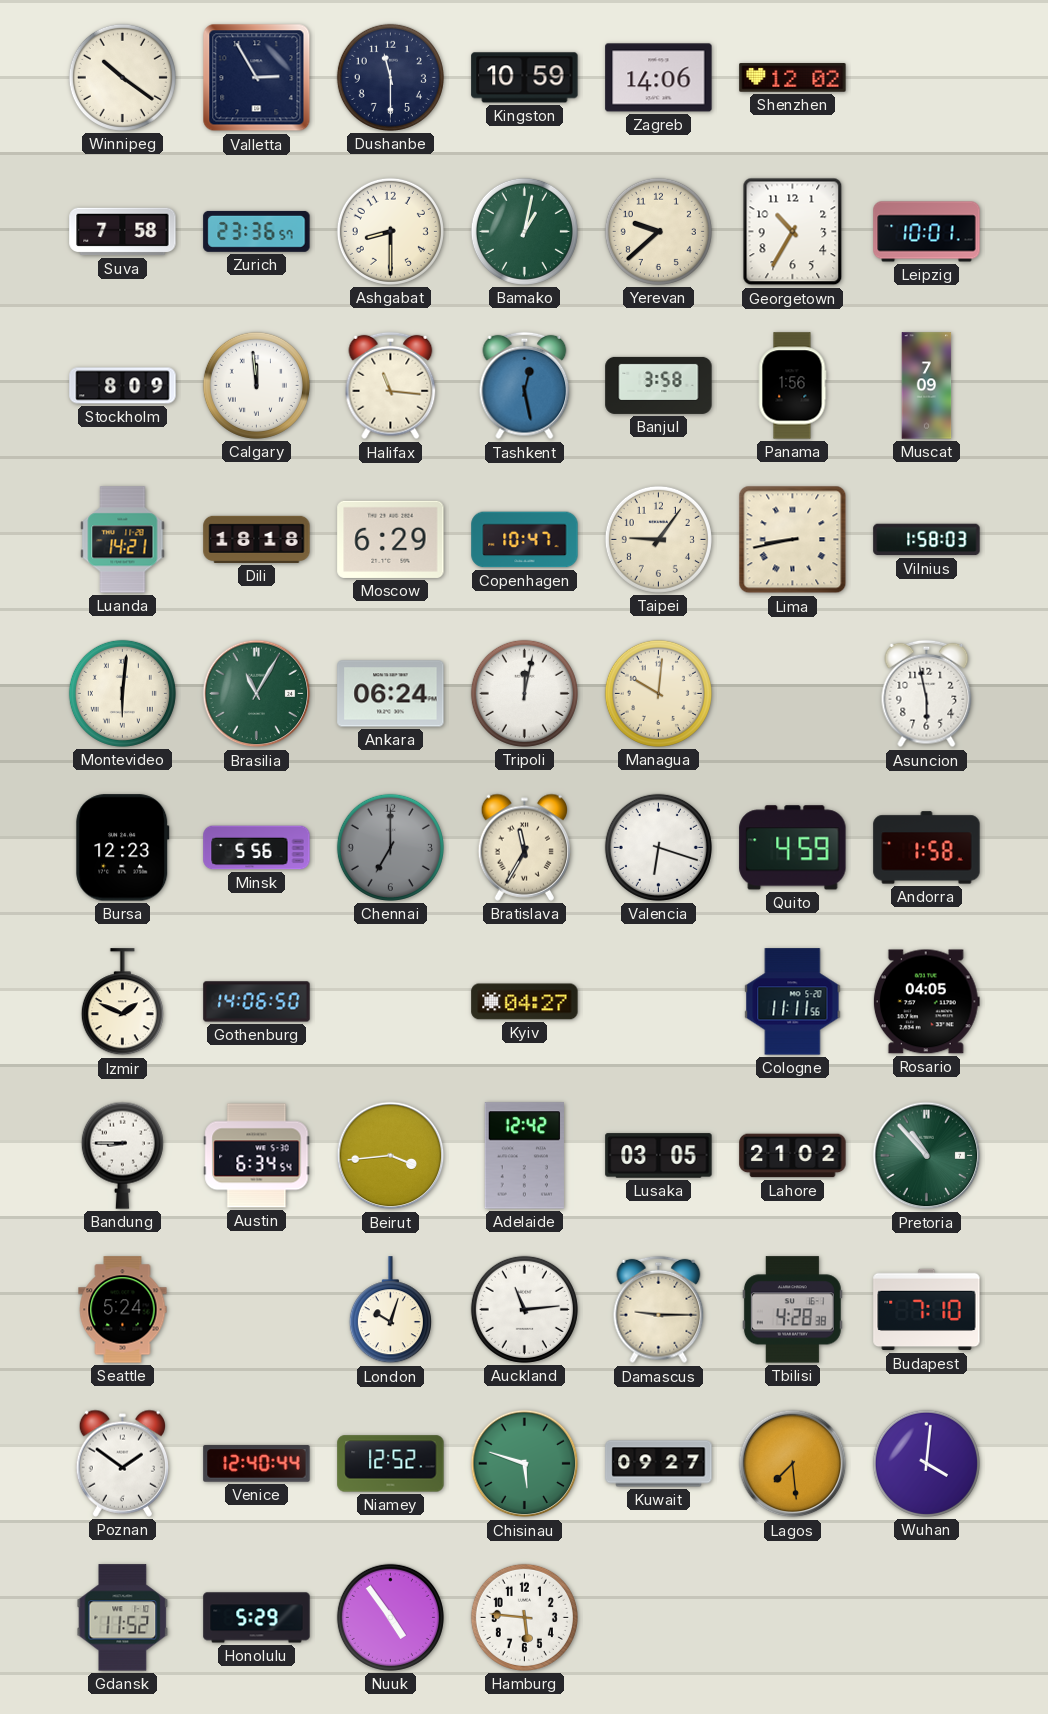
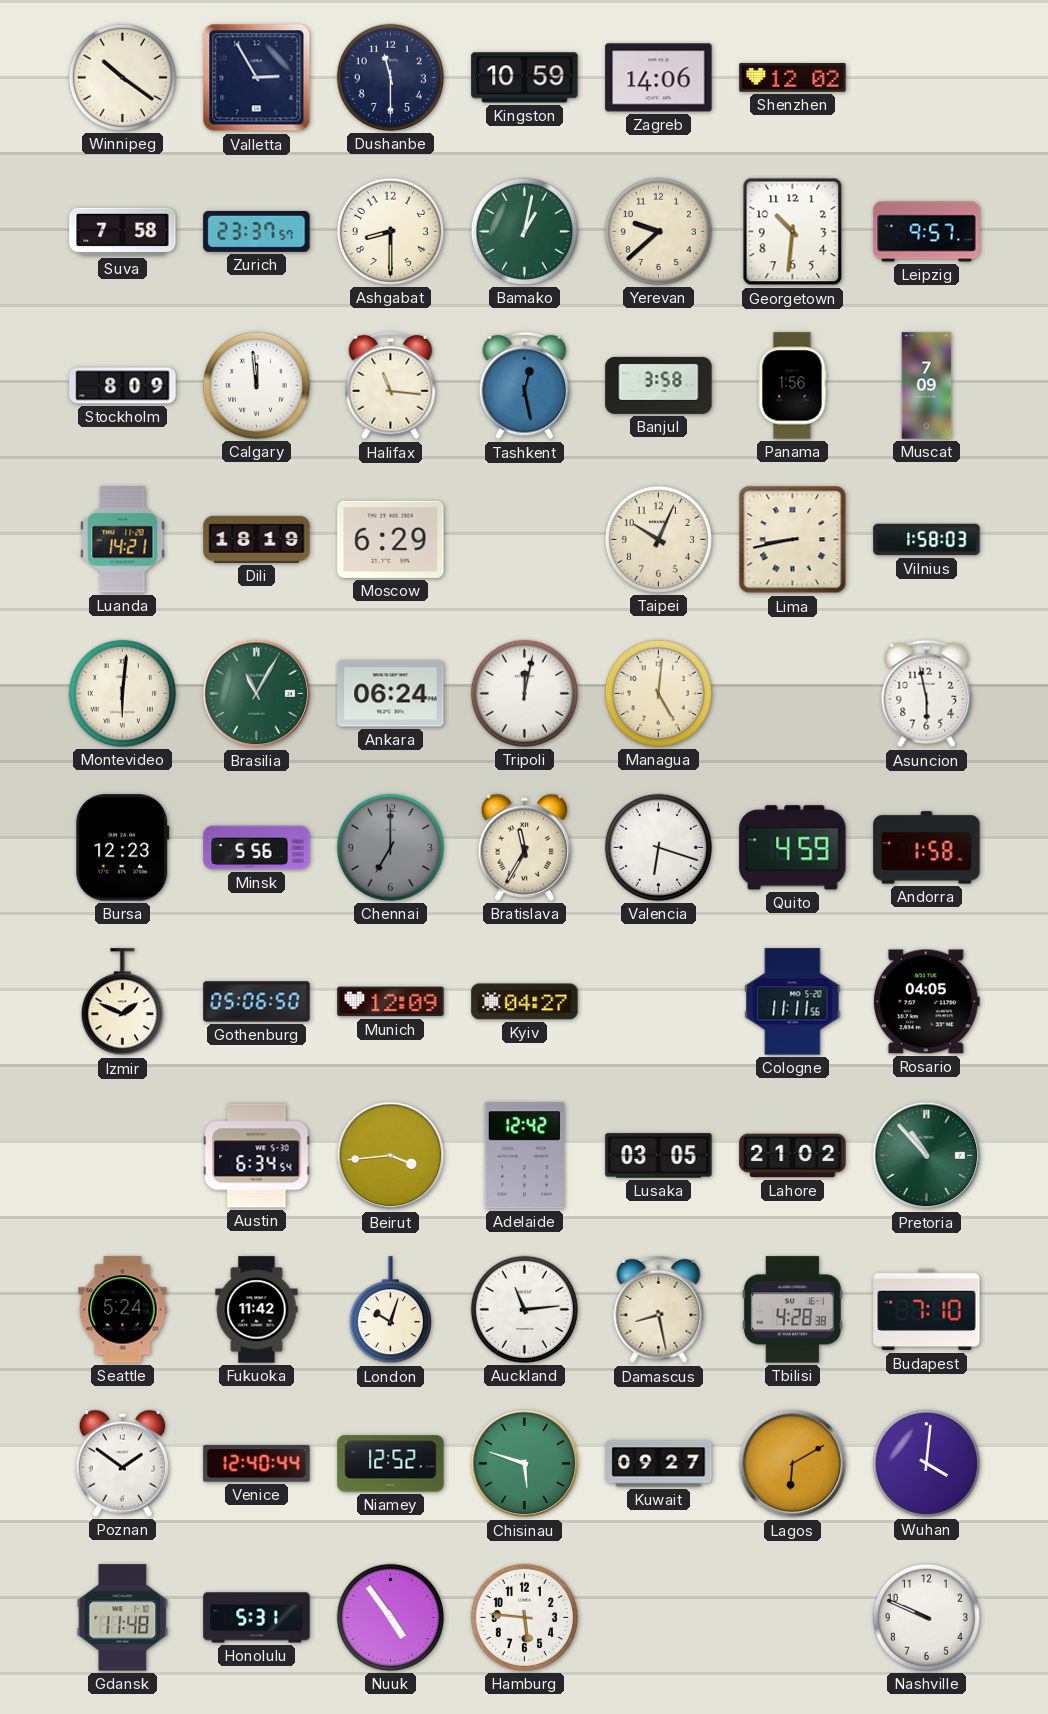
Zurich: 23:36 -> 23:37 (257, 231)
Georgetown: 10:35 -> 10:31 (793, 232)
Leipzig: 10:01 -> 9:57 (927, 232)
Dili: 18:18 -> 18:19 (257, 539)
Copenhagen: 10:47 -> none (525, 540)
Taipei: 9:06 -> 10:04 (658, 539)
Managua: 10:01 -> 5:01 (658, 693)
Gothenburg: 14:06 -> 05:06 (257, 1002)
Munich: none -> 12:09 (391, 1002)
Bandung: 8:45 -> none (122, 1155)
Fukuoka: none -> 11:42 (257, 1310)
Damascus: 9:15 -> 8:28 (659, 1310)
Lagos: 7:29 -> 6:10 (793, 1464)
Gdansk: 11:52 -> 11:48 (123, 1618)
Honolulu: 5:29 -> 5:31 (257, 1618)
Nashville: none -> 9:49 (926, 1617)
